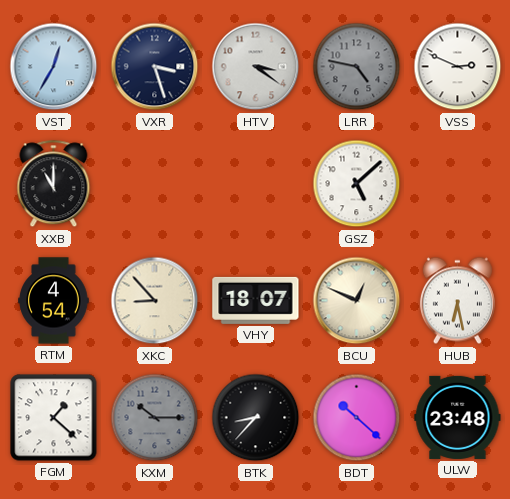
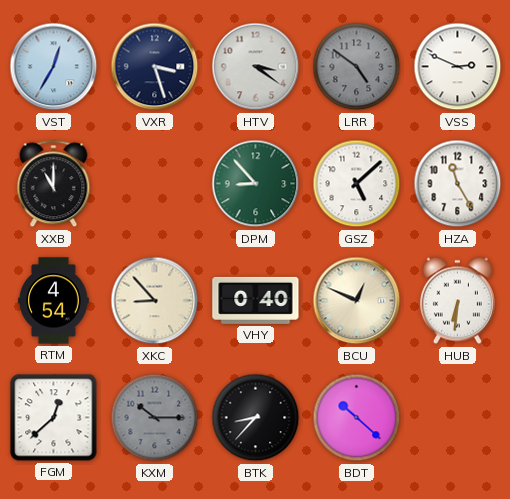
LRR: 4:47 -> 4:51 (357, 67)
DPM: none -> 8:53 (256, 184)
HZA: none -> 11:25 (458, 184)
VHY: 18:07 -> 0:40 (256, 300)
HUB: 6:28 -> 6:31 (457, 301)
FGM: 1:22 -> 12:38 (54, 418)
ULW: 23:48 -> none (458, 417)
